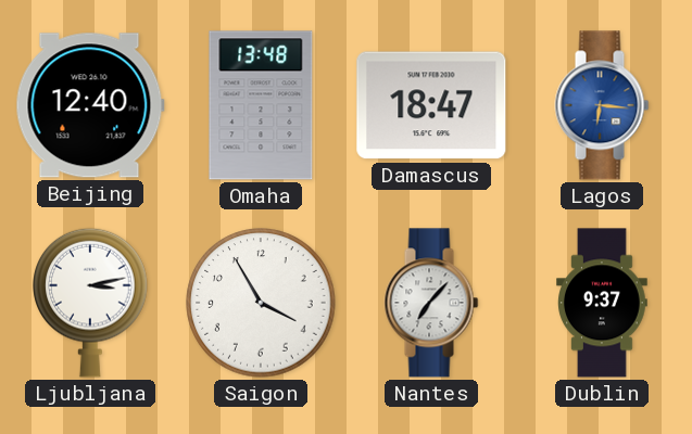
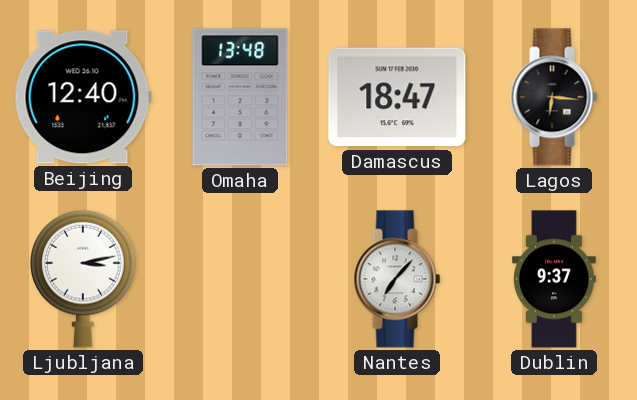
Lagos dial: blue -> black (554, 97)
Saigon: 3:55 -> none (261, 303)
